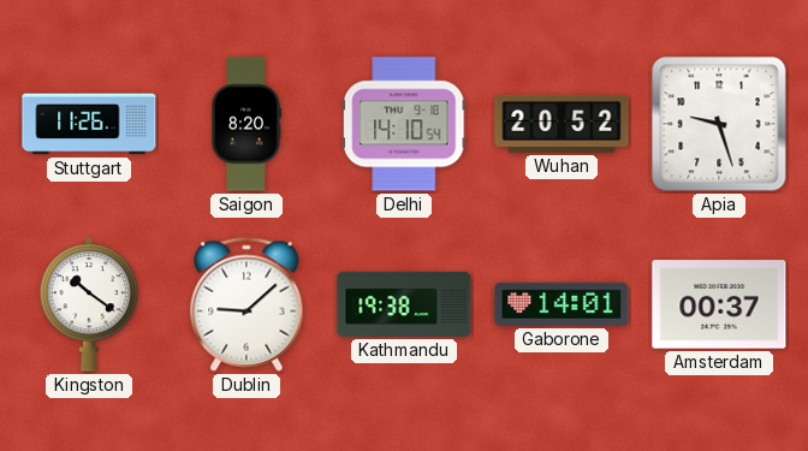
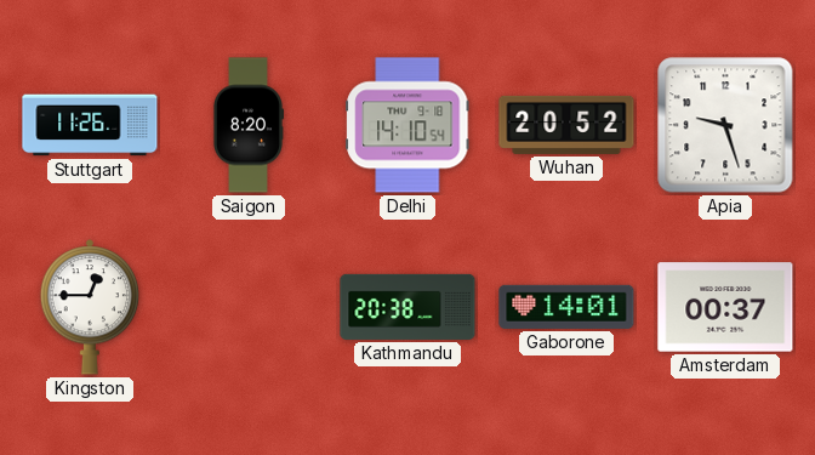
Kingston: 10:21 -> 12:45 (90, 307)
Dublin: 9:08 -> none (246, 304)
Kathmandu: 19:38 -> 20:38 (407, 307)
